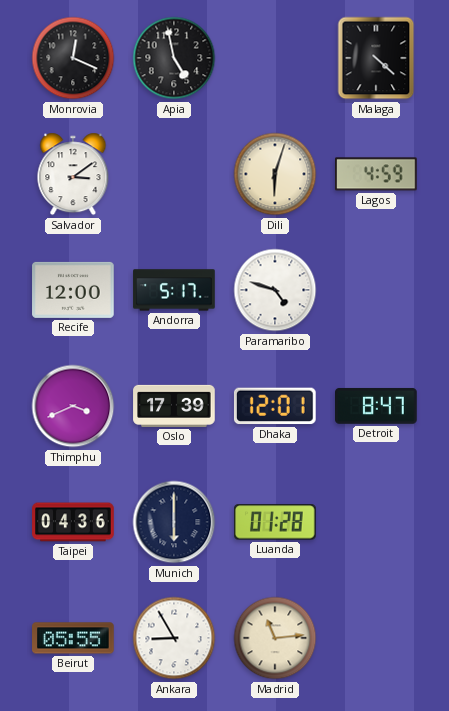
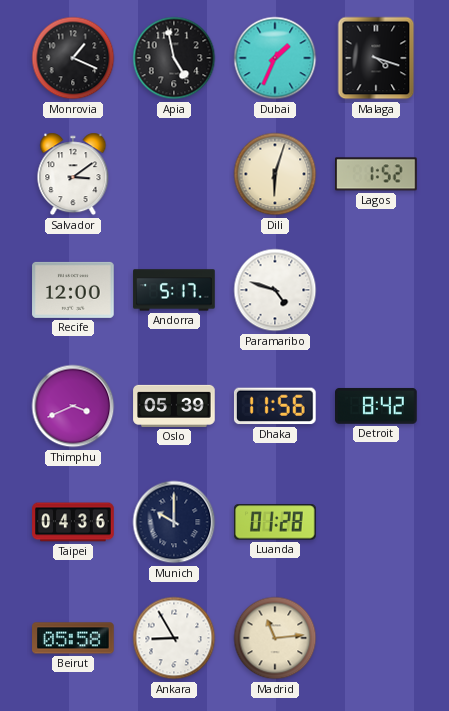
Monrovia: 12:19 -> 1:19 (73, 58)
Dubai: none -> 1:34 (275, 58)
Malaga: 4:22 -> 4:18 (376, 58)
Lagos: 4:59 -> 1:52 (377, 174)
Oslo: 17:39 -> 05:39 (174, 406)
Dhaka: 12:01 -> 11:56 (275, 406)
Detroit: 8:47 -> 8:42 (377, 406)
Munich: 6:00 -> 10:00 (174, 522)
Beirut: 05:55 -> 05:58 (73, 638)
